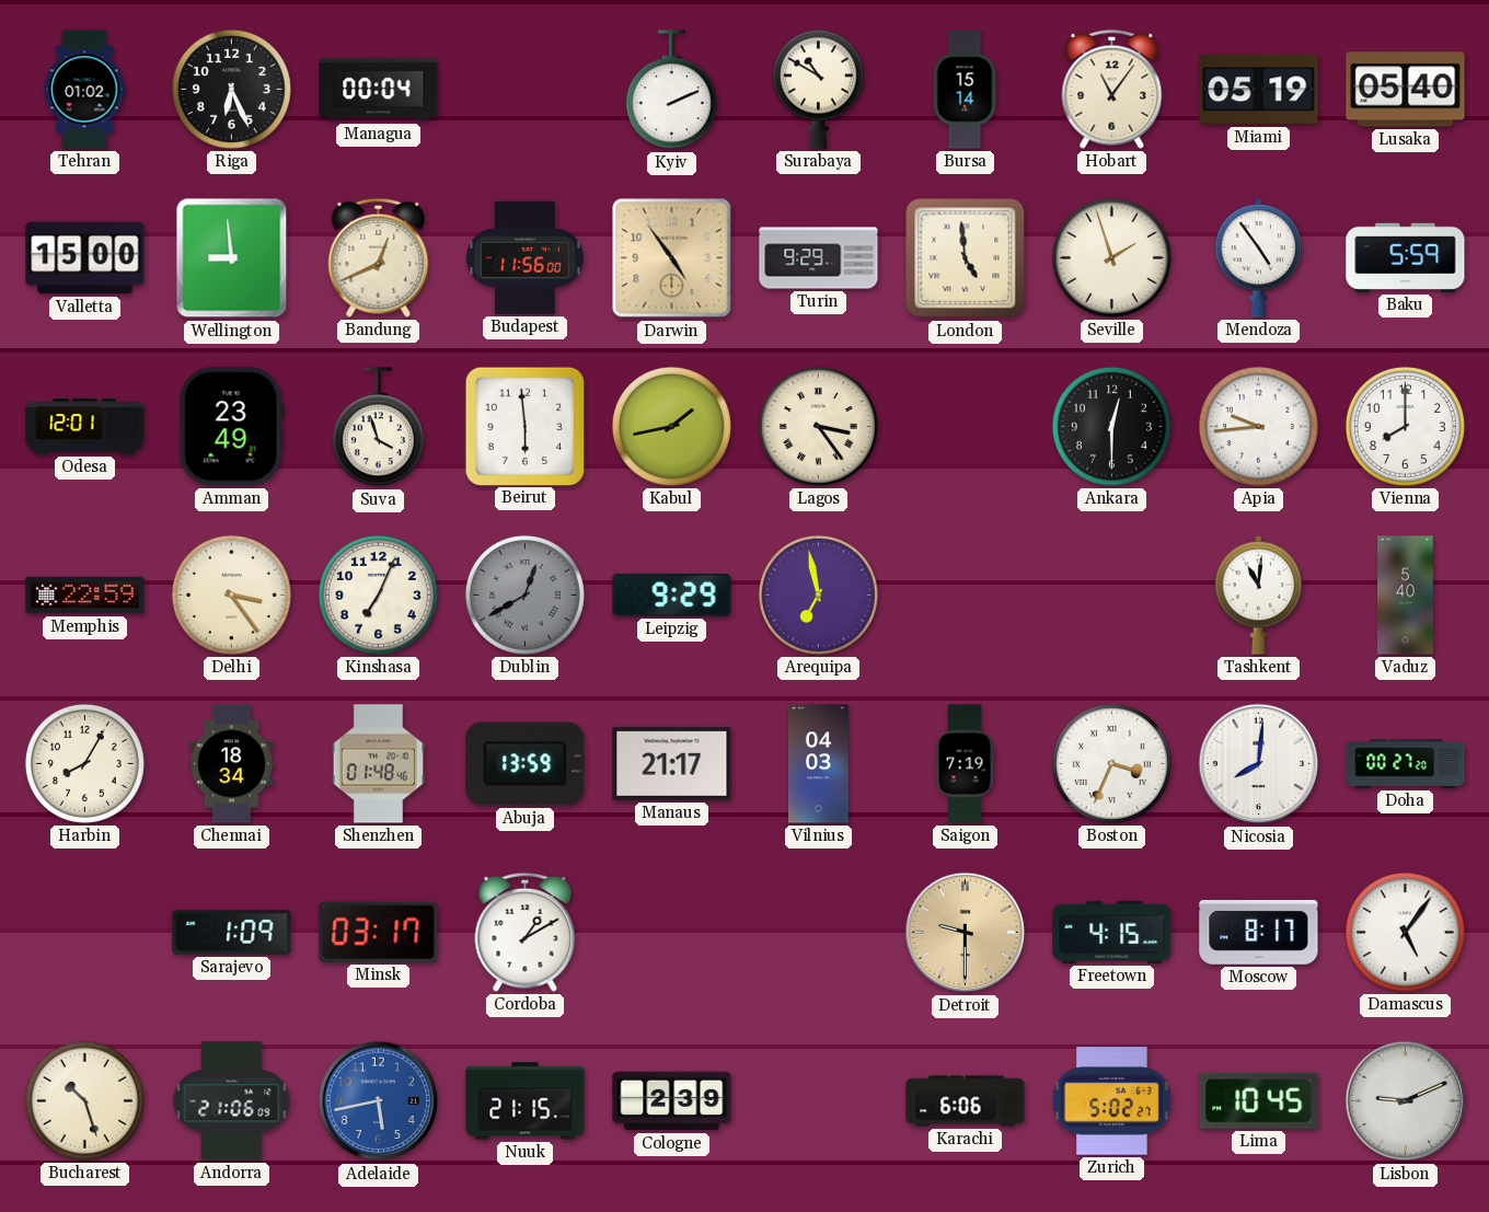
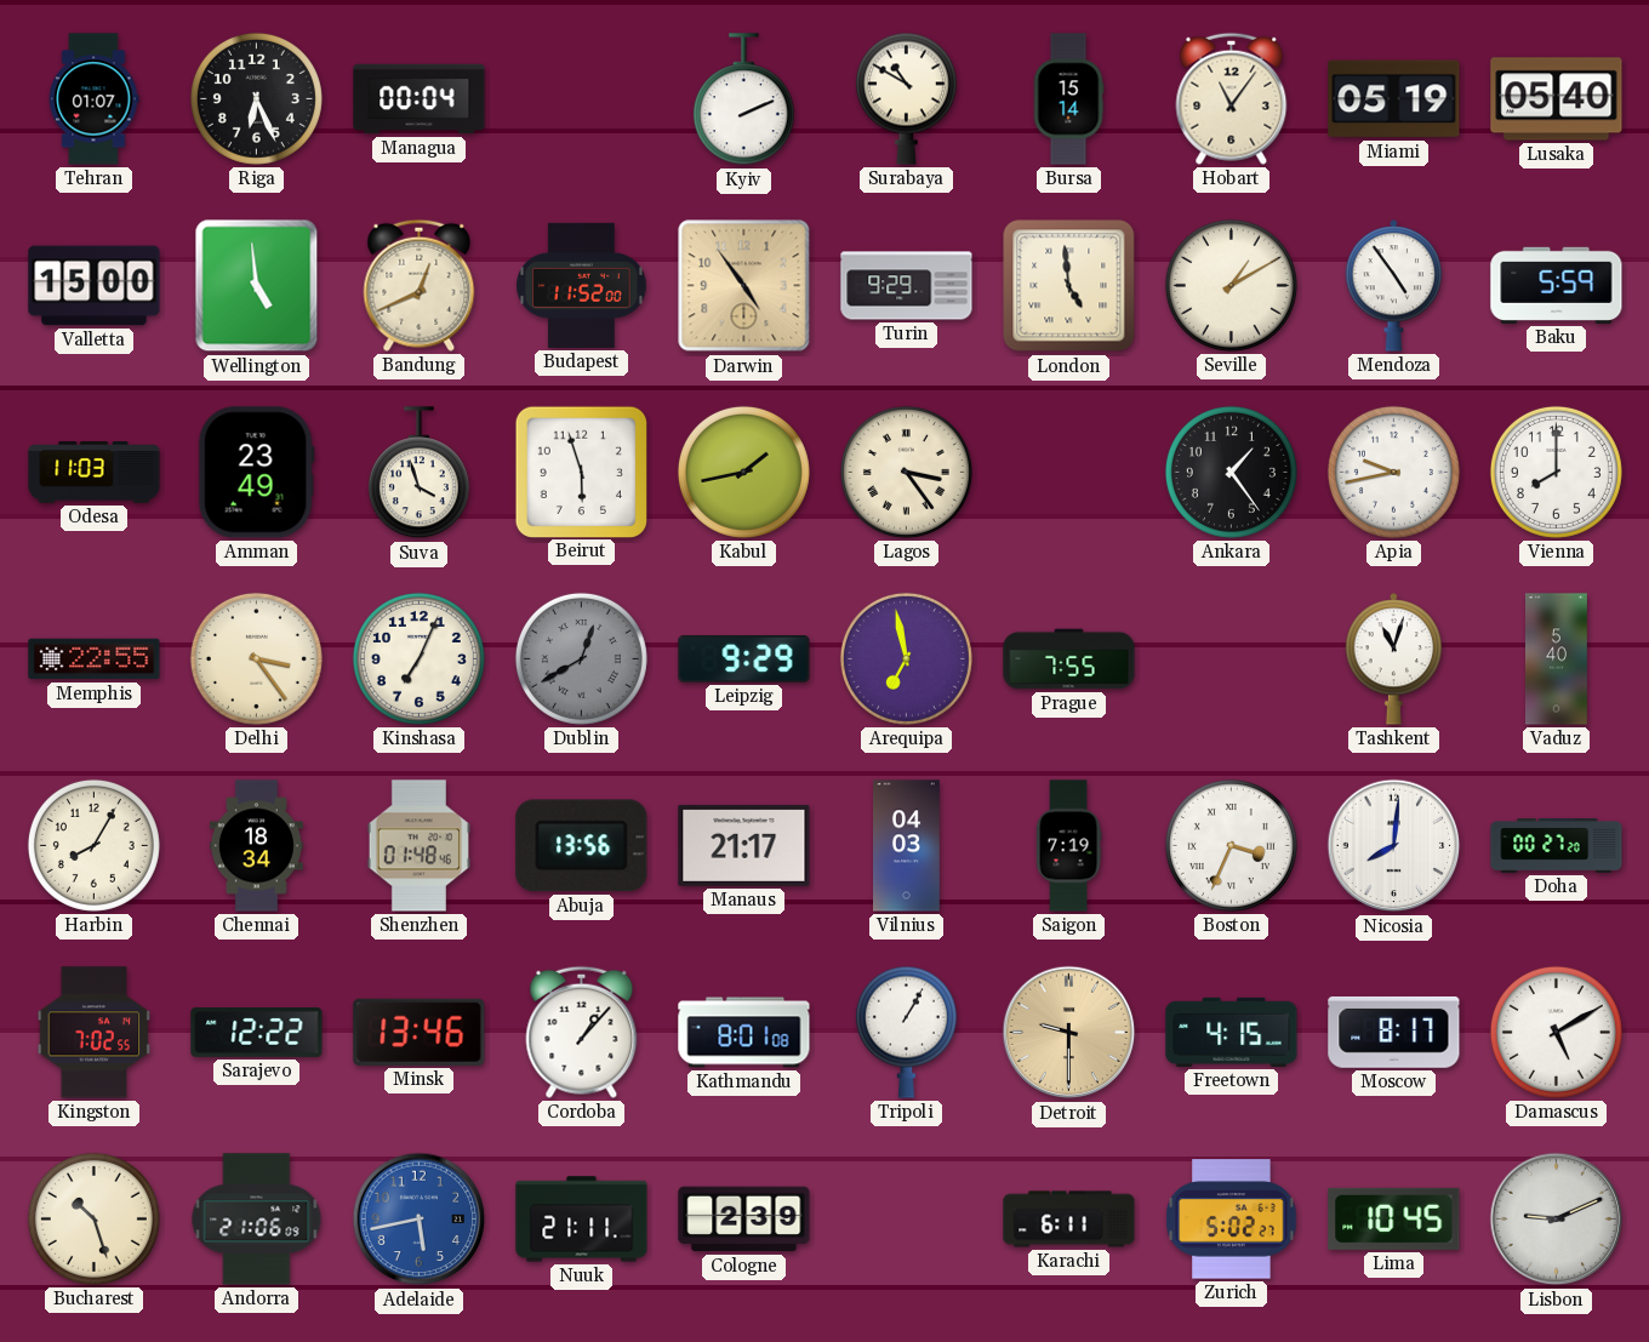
Tehran: 01:02 -> 01:07 (93, 99)
Wellington: 8:59 -> 4:59 (257, 286)
Budapest: 11:56 -> 11:52 (582, 285)
Seville: 1:57 -> 1:10 (1231, 285)
Odesa: 12:01 -> 11:03 (95, 473)
Beirut: 5:59 -> 5:57 (581, 472)
Ankara: 12:30 -> 1:24 (1231, 472)
Apia: 9:44 -> 9:43 (1393, 472)
Memphis: 22:59 -> 22:55 (95, 659)
Prague: none -> 7:55 (1069, 659)
Tashkent: 11:01 -> 11:03 (1394, 659)
Abuja: 13:59 -> 13:56 (582, 846)
Kingston: none -> 7:02 (95, 1033)
Sarajevo: 1:09 -> 12:22 (257, 1032)
Minsk: 03:17 -> 13:46 (420, 1032)
Cordoba: 1:10 -> 1:07 (582, 1032)
Kathmandu: none -> 8:01 (744, 1033)
Tripoli: none -> 1:05 (906, 1032)
Damascus: 5:06 -> 5:10 (1556, 1032)
Nuuk: 21:15 -> 21:11 (582, 1220)
Karachi: 6:06 -> 6:11 (1069, 1220)
